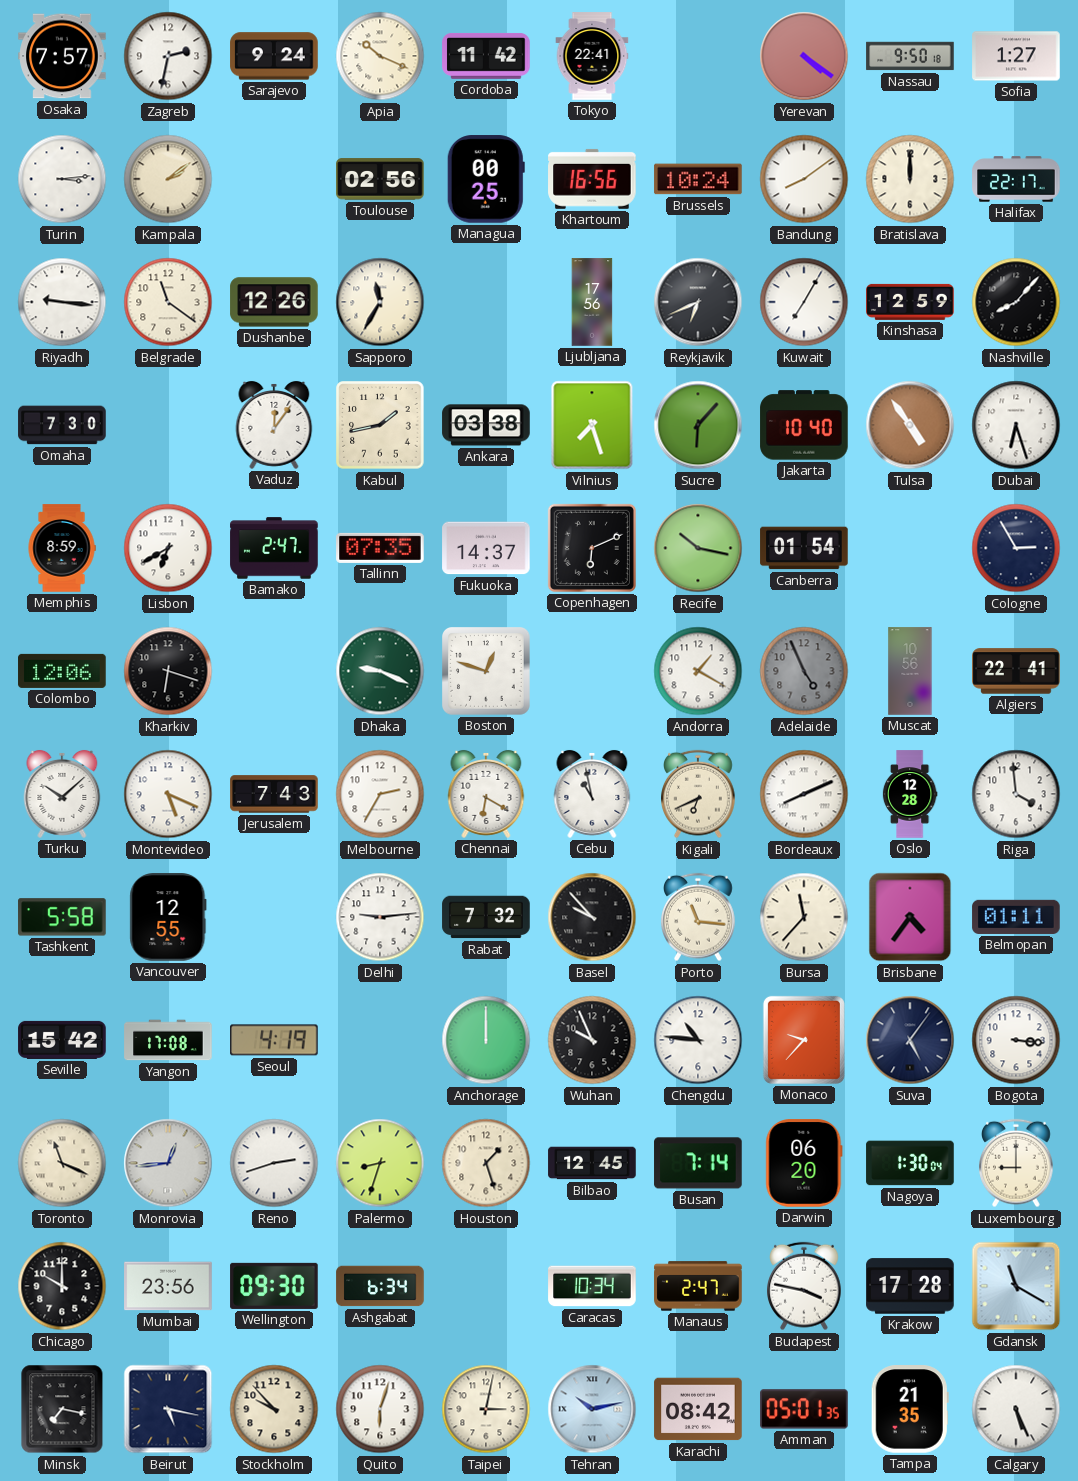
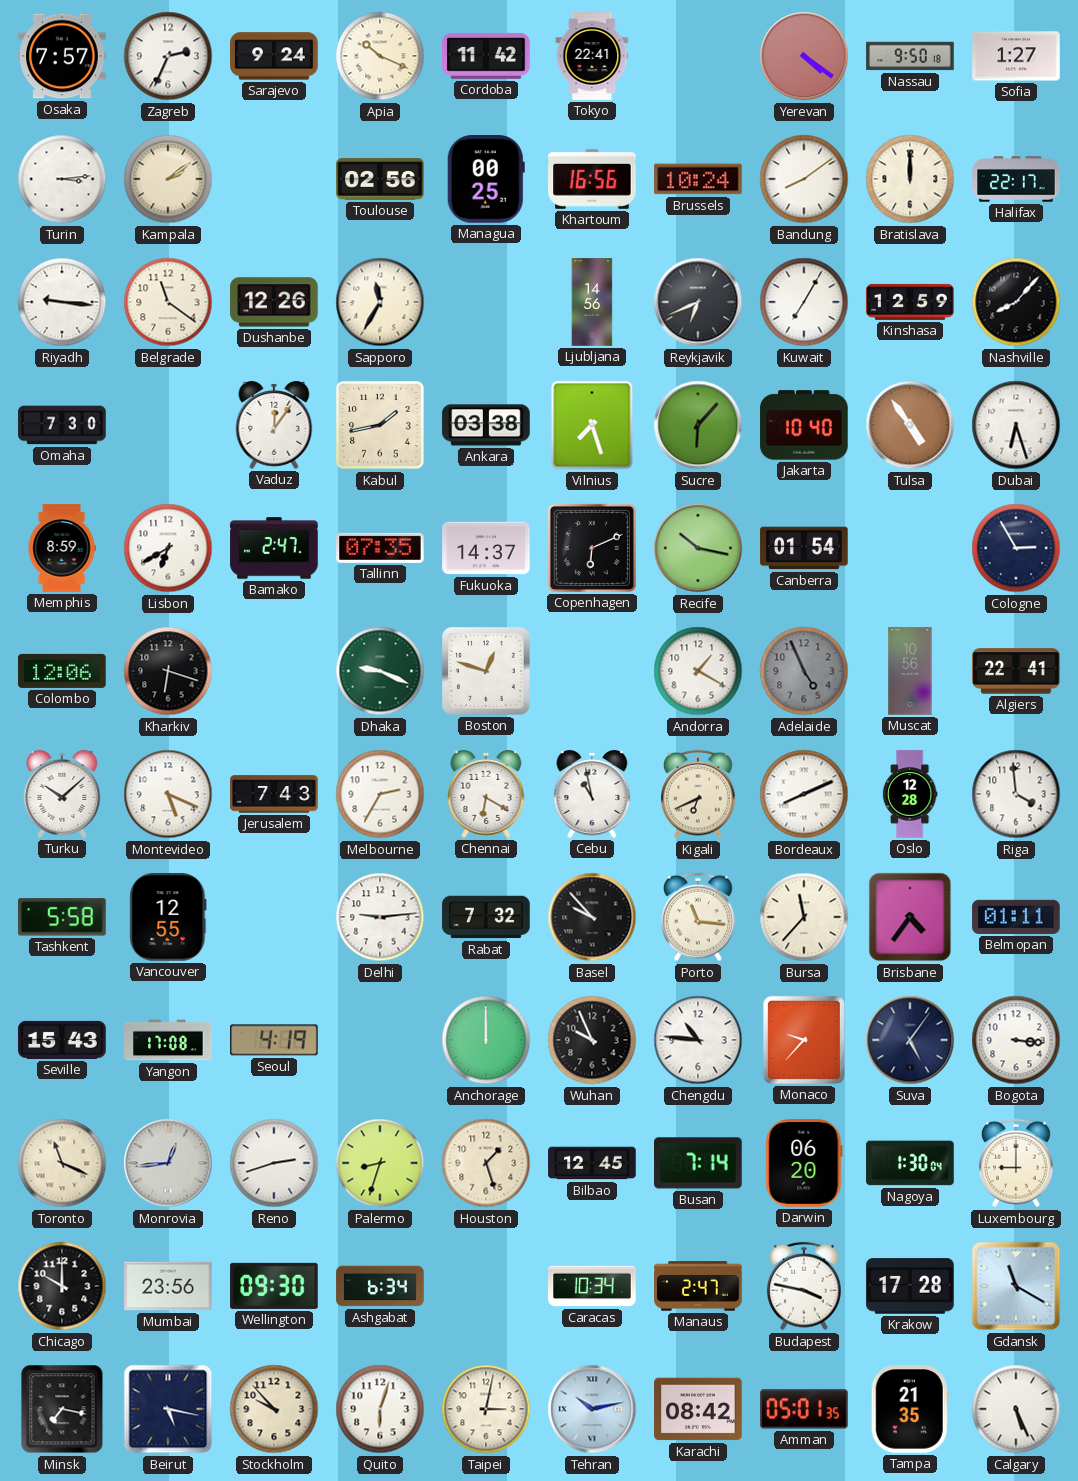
Zagreb: 2:32 -> 2:34 (168, 56)
Ljubljana: 17:56 -> 14:56 (592, 302)
Seville: 15:42 -> 15:43 (62, 1040)
